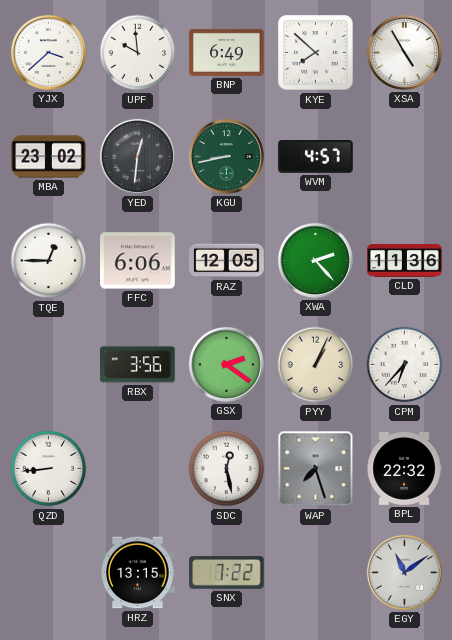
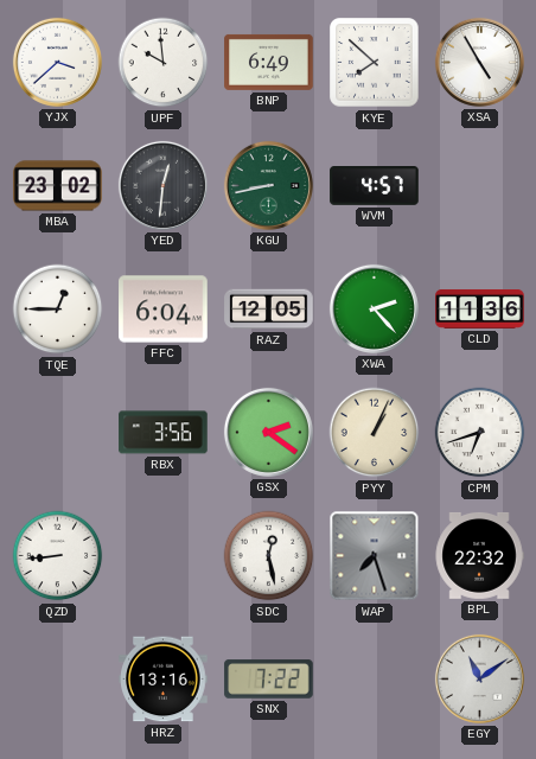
FFC: 6:06 -> 6:04 (164, 310)
CPM: 6:37 -> 6:42 (480, 433)
HRZ: 13:15 -> 13:16 (164, 680)
